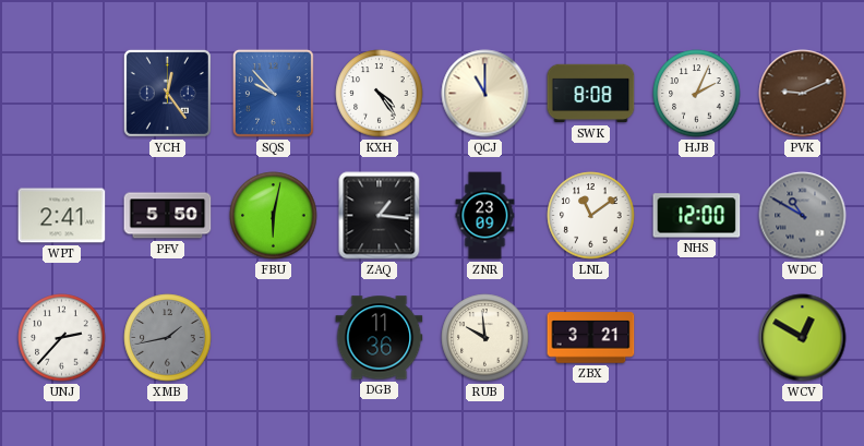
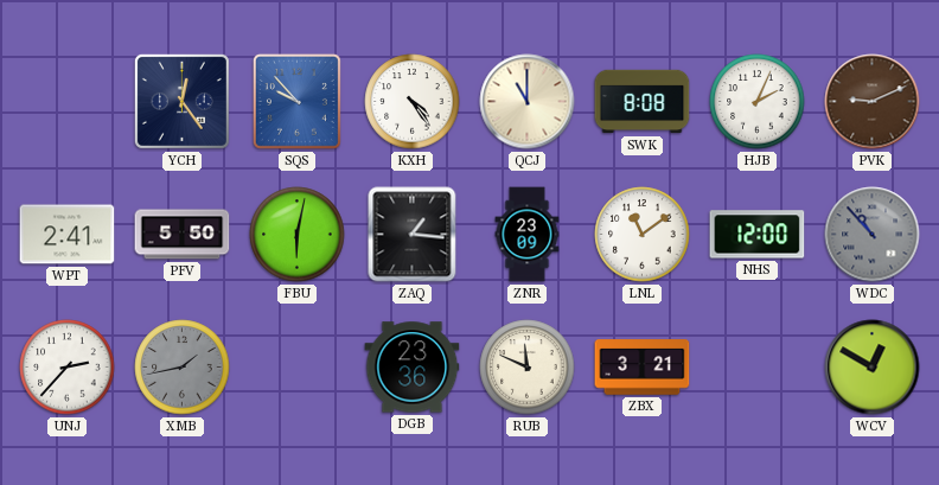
WDC: 10:50 -> 10:53 (873, 235)
DGB: 11:36 -> 23:36 (413, 368)
RUB: 9:59 -> 11:49 (528, 368)
